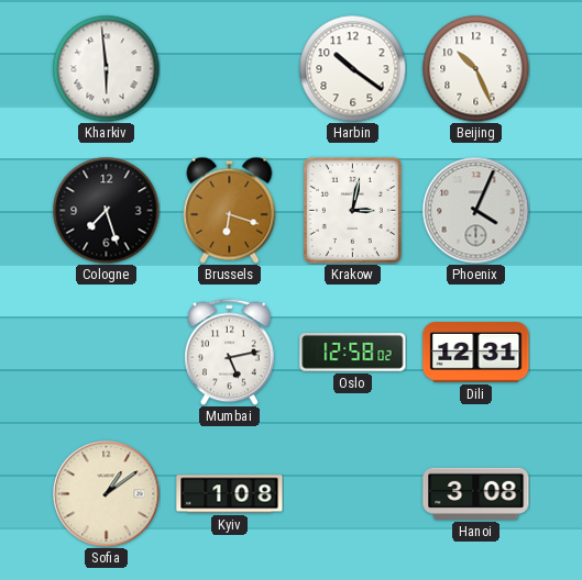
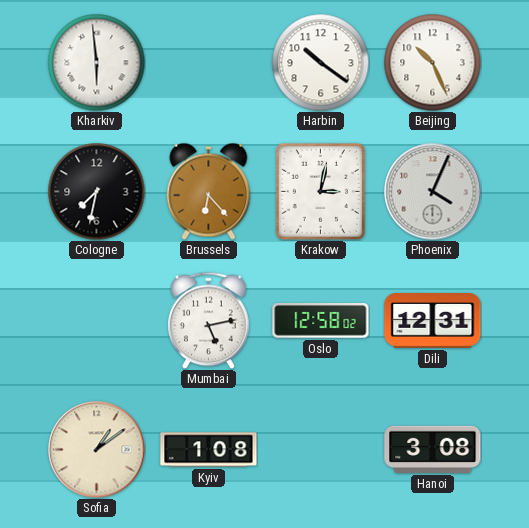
Cologne: 7:27 -> 7:32 (96, 191)
Brussels: 6:18 -> 6:23 (209, 191)
